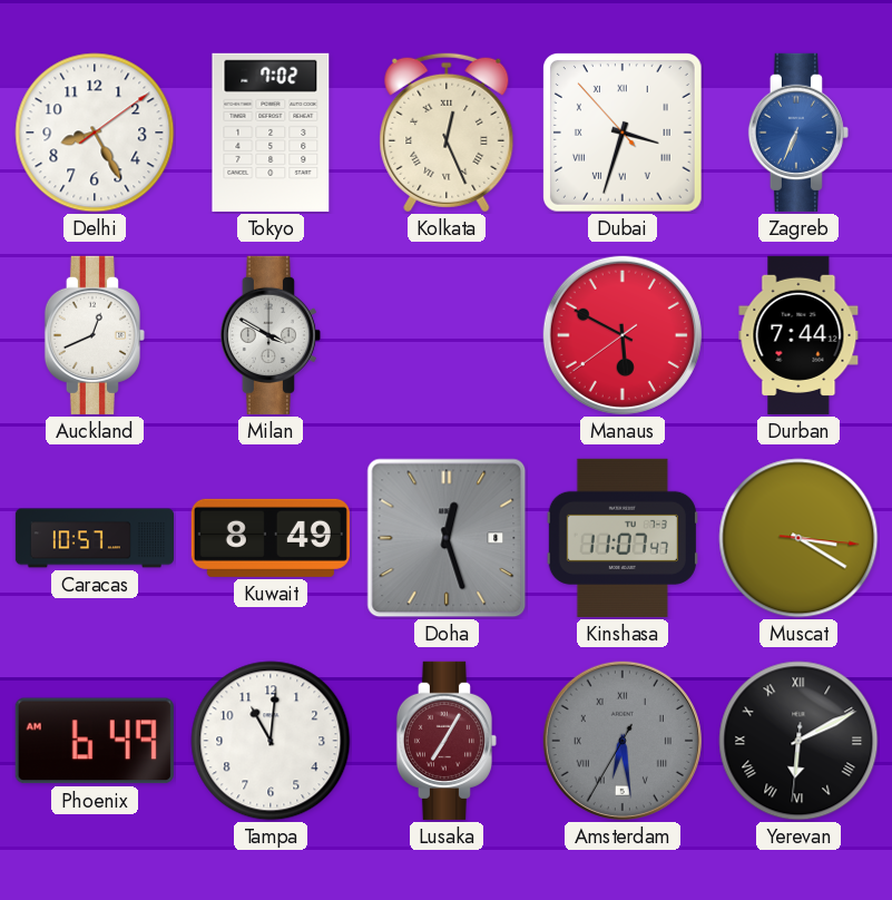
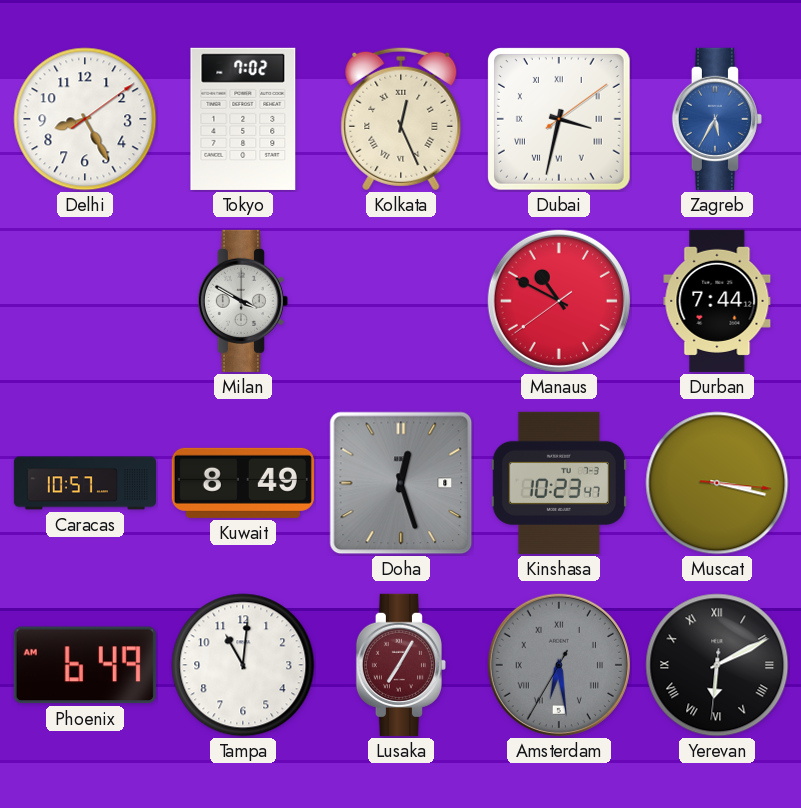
Dubai: 3:32:53 -> 3:32:09 (560, 120)
Zagreb: 6:34 -> 5:35 (717, 119)
Auckland: 12:41 -> none (95, 335)
Manaus: 5:49 -> 10:49 (559, 301)
Kinshasa: 11:07 -> 10:23 (559, 483)
Muscat: 3:20 -> 3:17 (717, 483)
